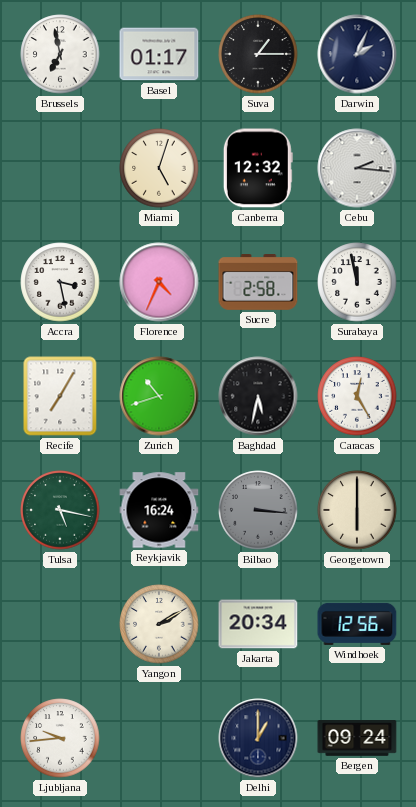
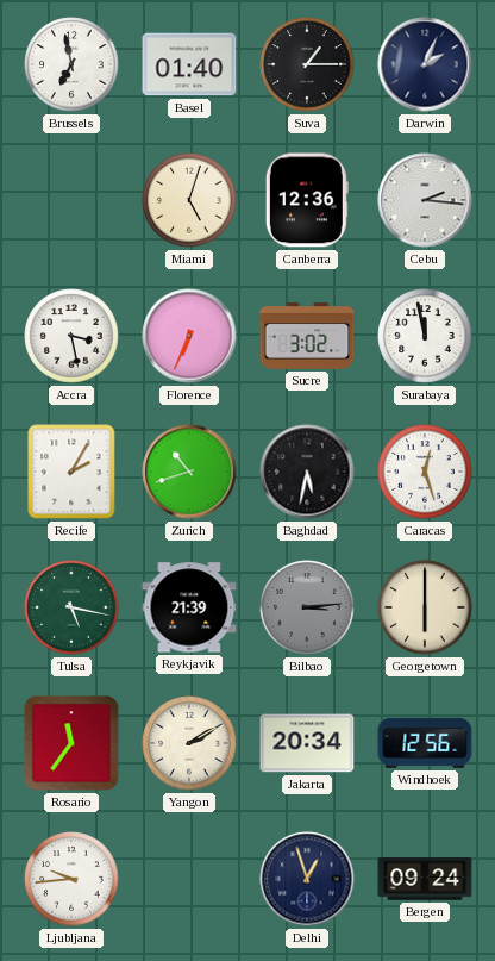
Basel: 01:17 -> 01:40 (189, 64)
Canberra: 12:32 -> 12:36 (307, 200)
Florence: 4:34 -> 6:34 (189, 336)
Sucre: 2:58 -> 3:02 (307, 337)
Recife: 7:05 -> 2:05 (71, 472)
Caracas: 12:25 -> 12:27 (425, 472)
Reykjavik: 16:24 -> 21:39 (189, 607)
Bilbao: 3:16 -> 3:14 (307, 607)
Rosario: none -> 11:36 (71, 743)
Delhi: 1:00 -> 12:57 (307, 879)
